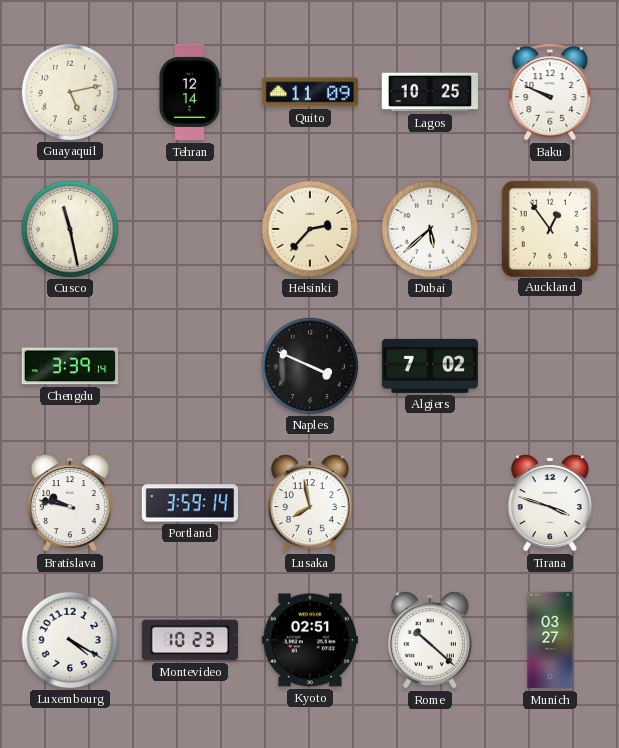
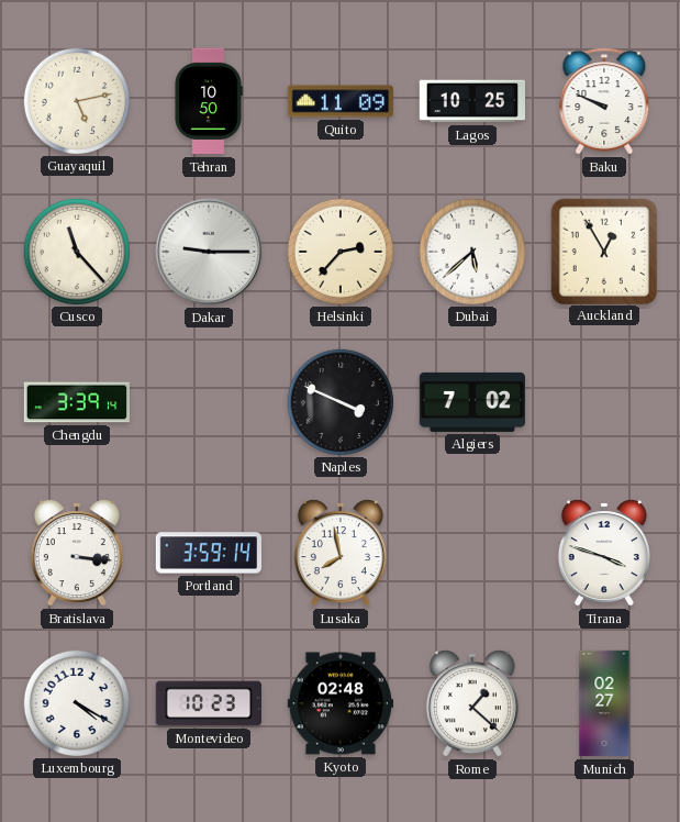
Tehran: 12:14 -> 10:50 (209, 101)
Cusco: 11:28 -> 11:23 (76, 251)
Dakar: none -> 9:15 (209, 252)
Auckland: 12:54 -> 12:55 (603, 251)
Bratislava: 9:47 -> 3:16 (77, 553)
Kyoto: 02:51 -> 02:48 (339, 703)
Rome: 10:22 -> 1:22 (472, 703)
Munich: 03:27 -> 02:27 (604, 703)
